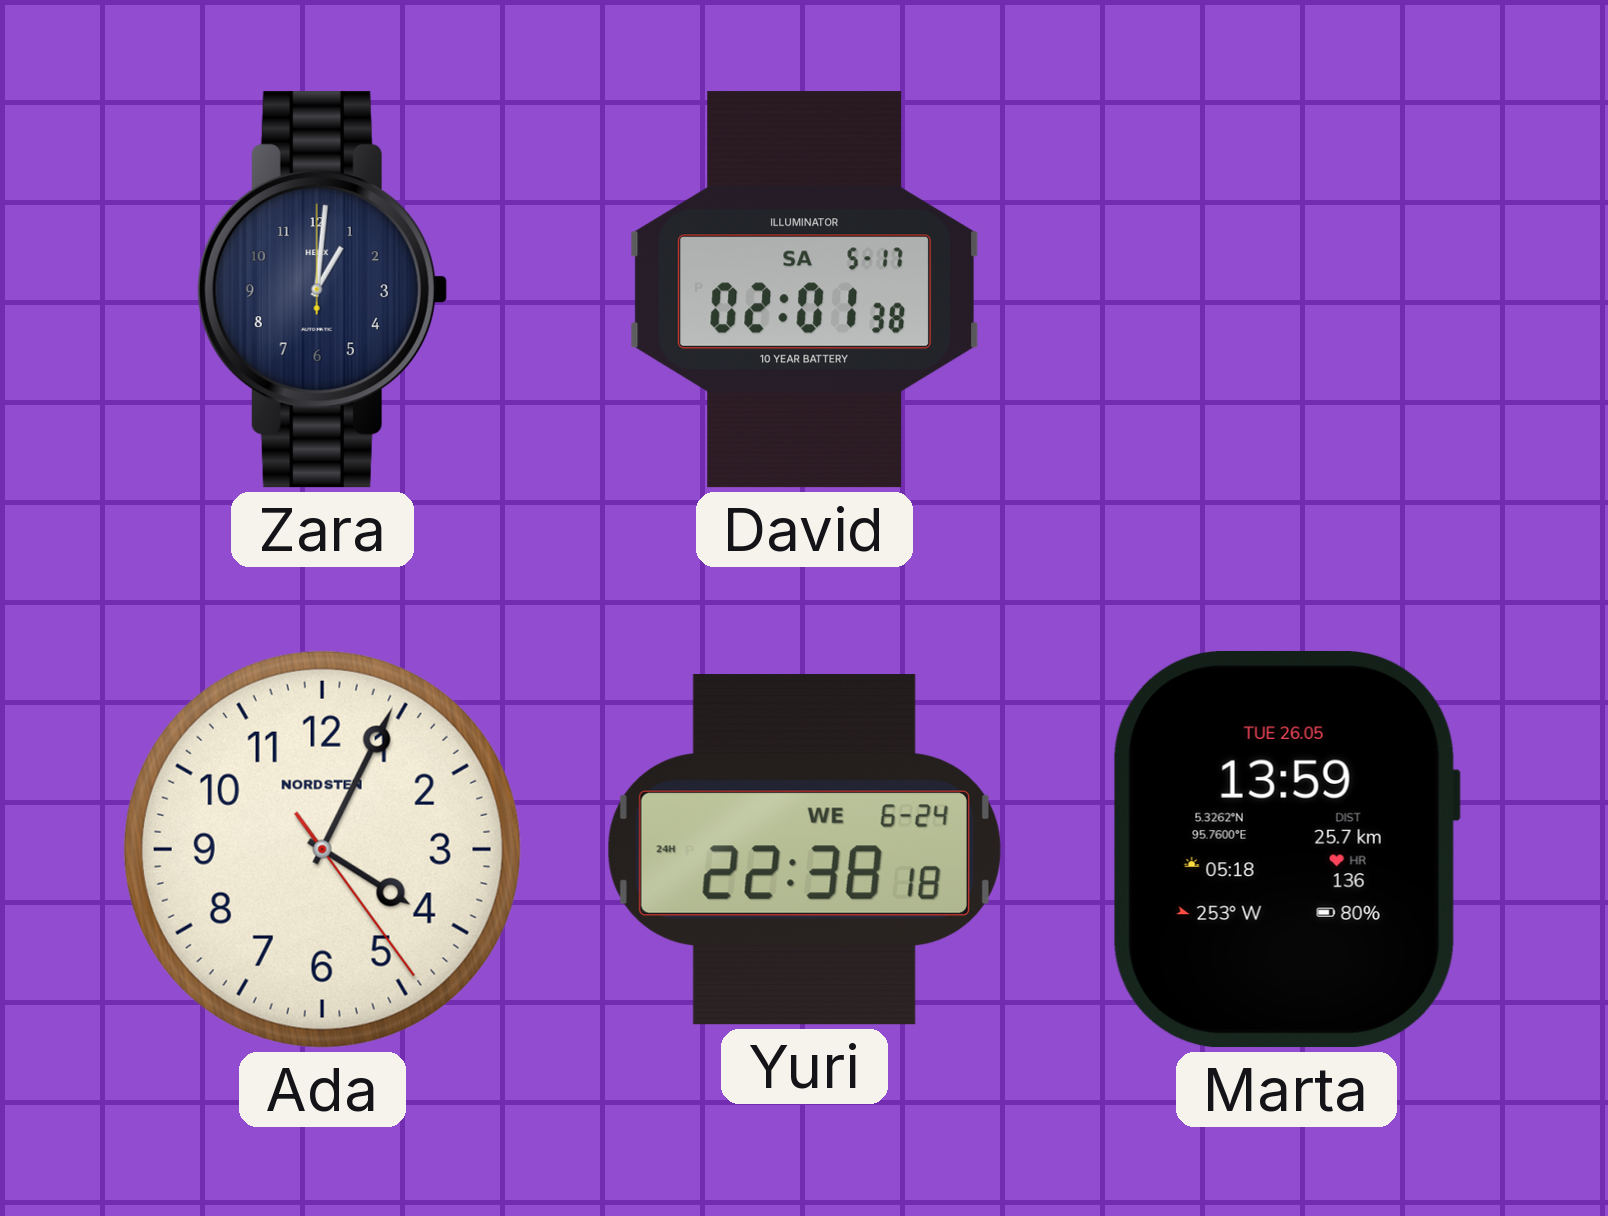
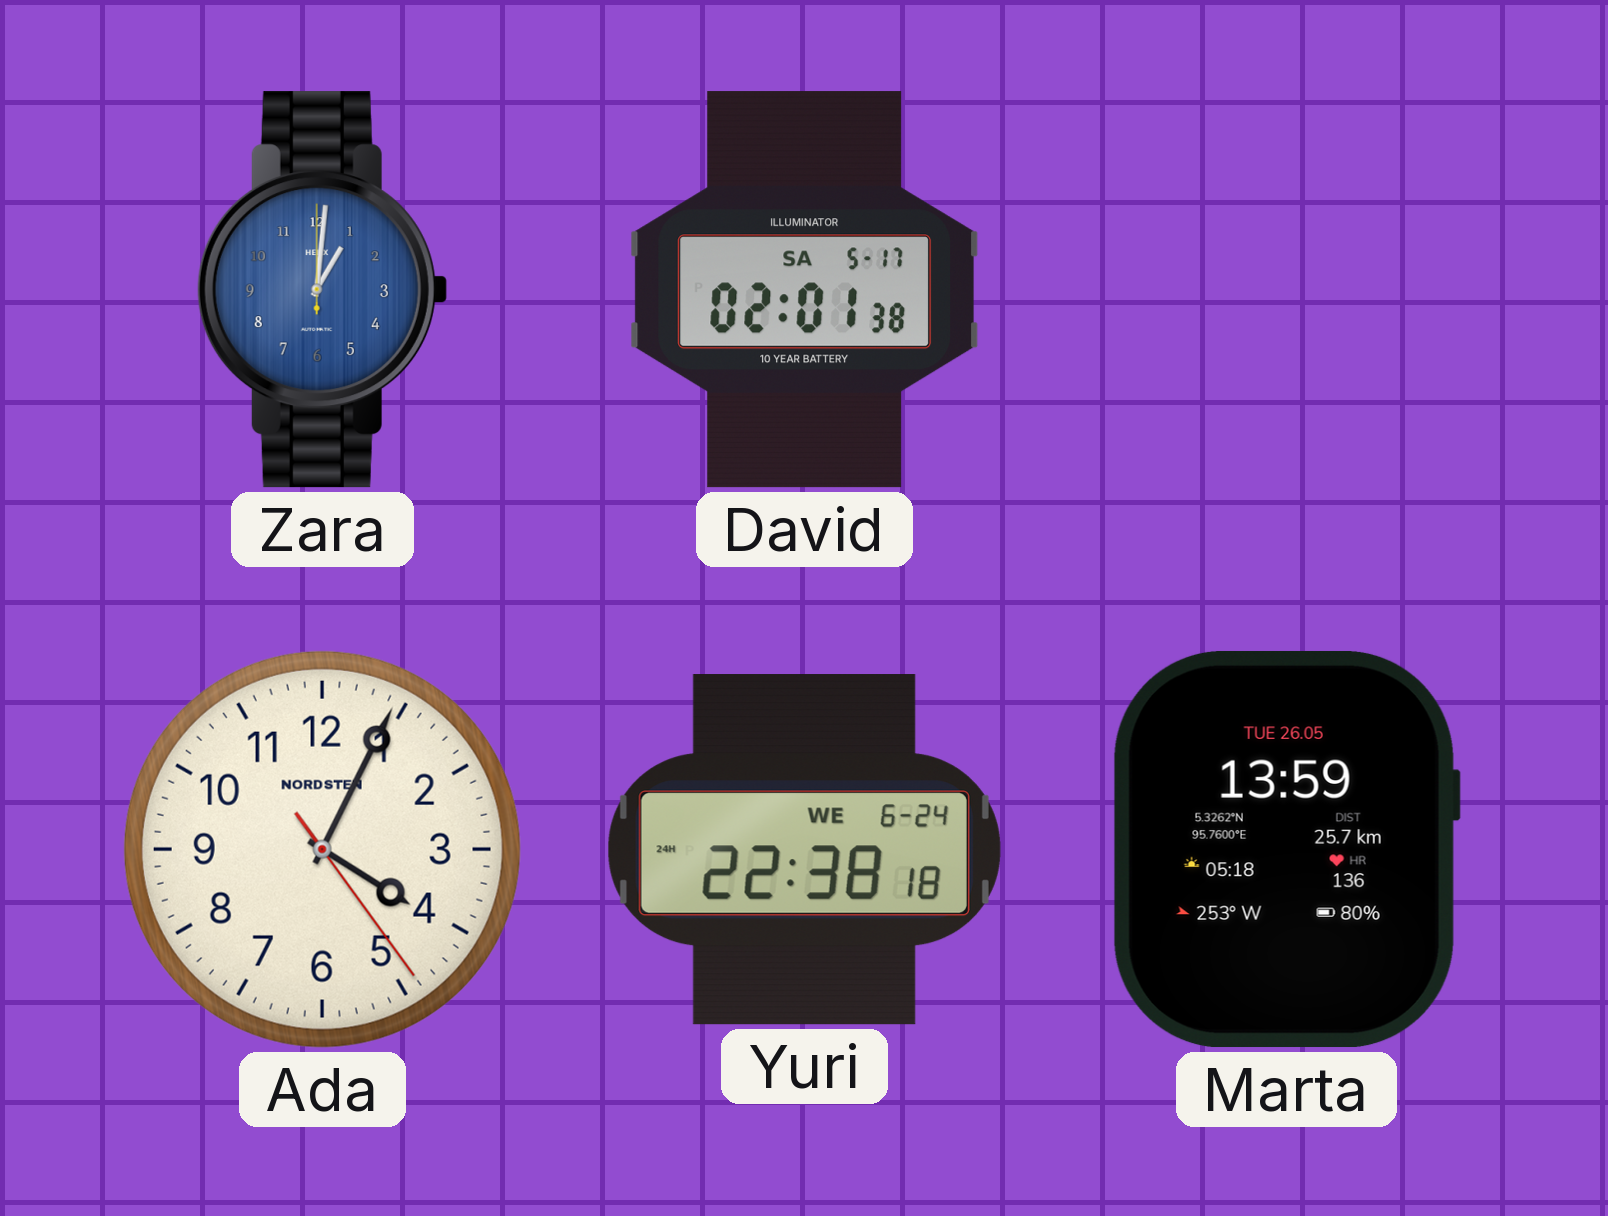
Zara dial: navy -> blue (322, 290)
